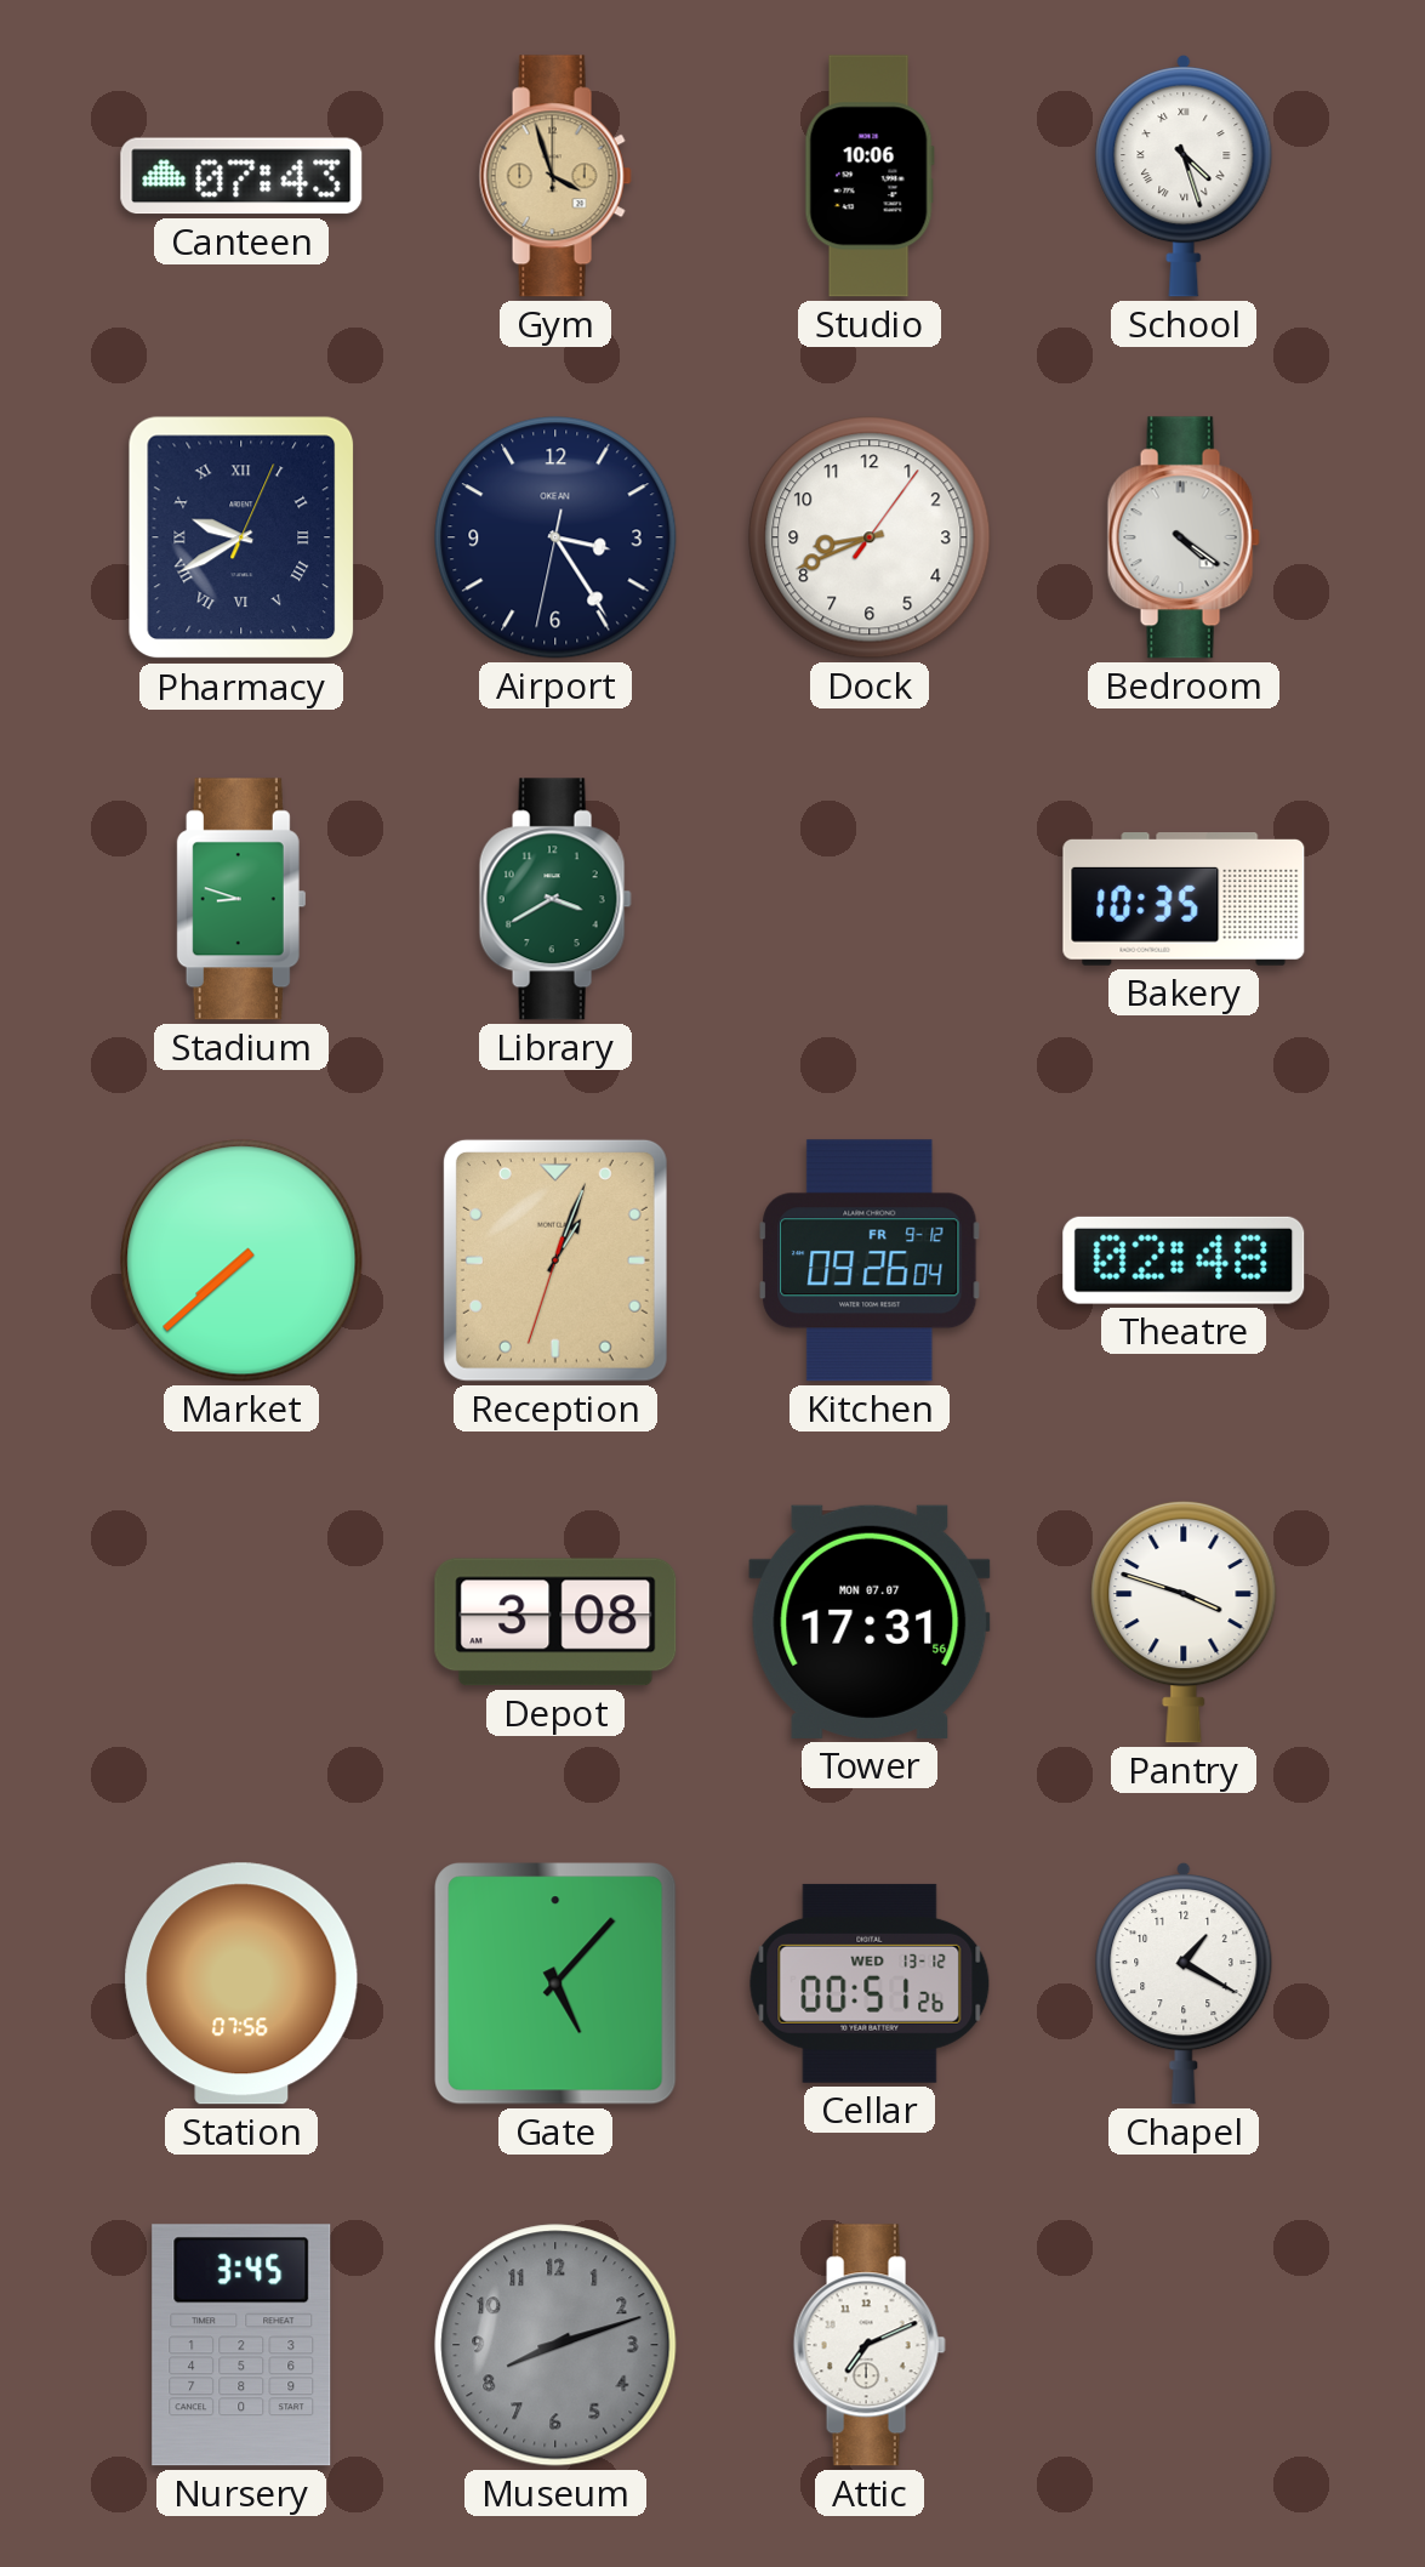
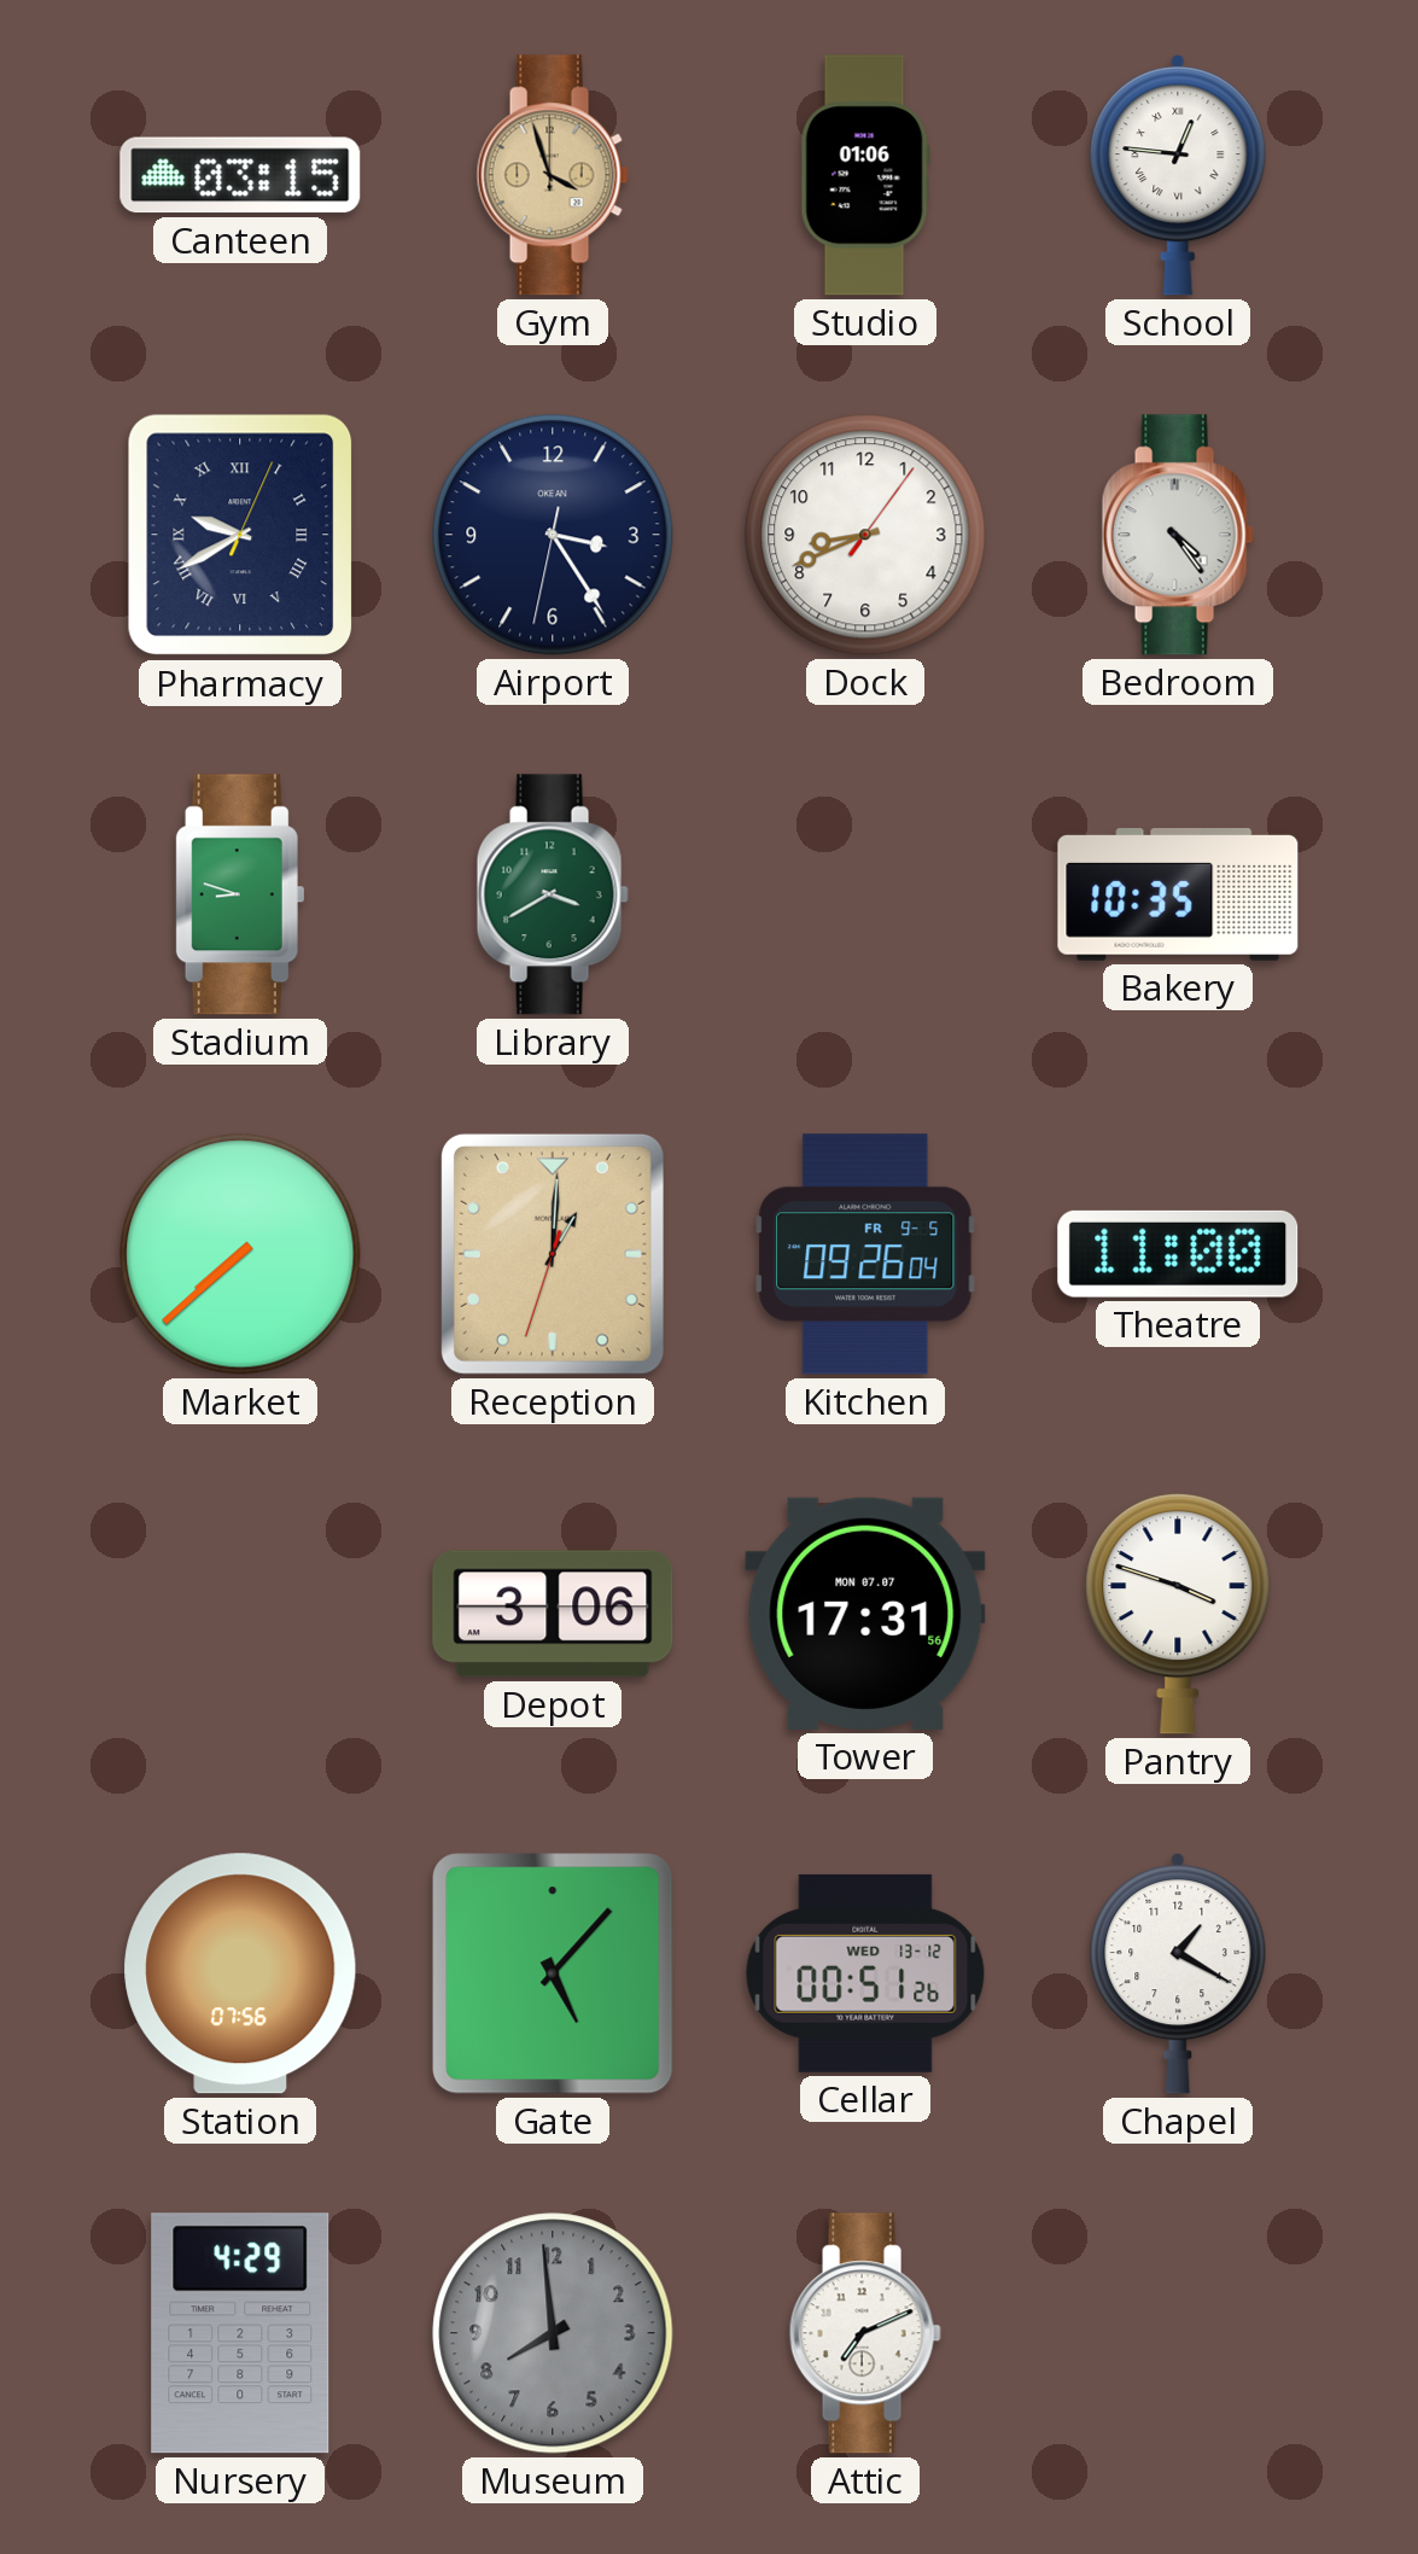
Canteen: 07:43 -> 03:15 (240, 175)
Studio: 10:06 -> 01:06 (865, 175)
School: 4:27 -> 12:46 (1178, 175)
Bedroom: 4:21 -> 4:24 (1178, 535)
Reception: 1:03 -> 1:00 (553, 1254)
Kitchen date: FR 9-12 -> FR 9-5 (865, 1254)
Theatre: 02:48 -> 11:00 (1178, 1254)
Depot: 3:08 -> 3:06 (553, 1614)
Nursery: 3:45 -> 4:29 (240, 2333)
Museum: 8:12 -> 7:59 (553, 2333)
